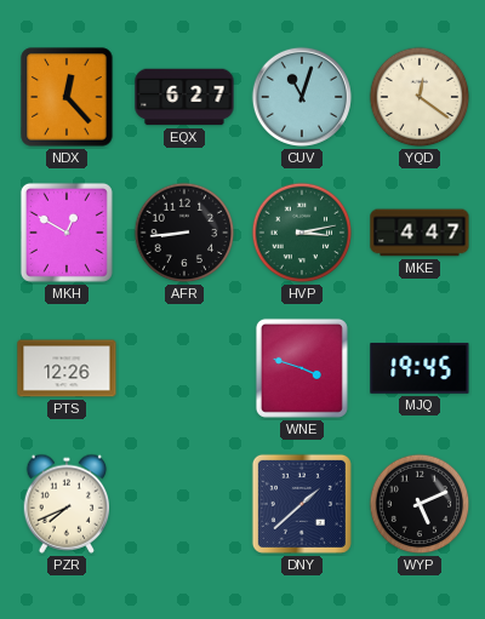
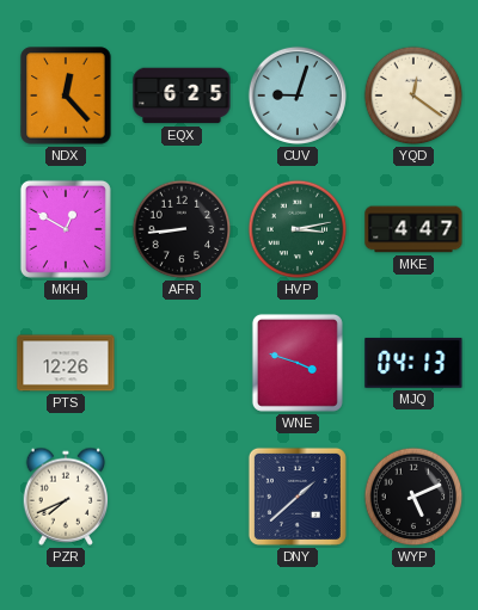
EQX: 6:27 -> 6:25 (182, 95)
CUV: 11:03 -> 9:03 (298, 95)
MJQ: 19:45 -> 04:13 (413, 363)
